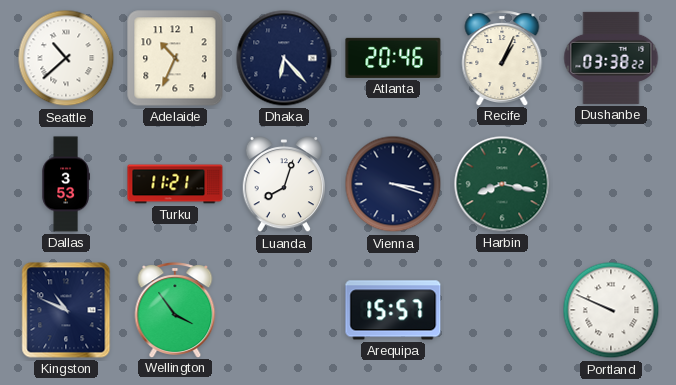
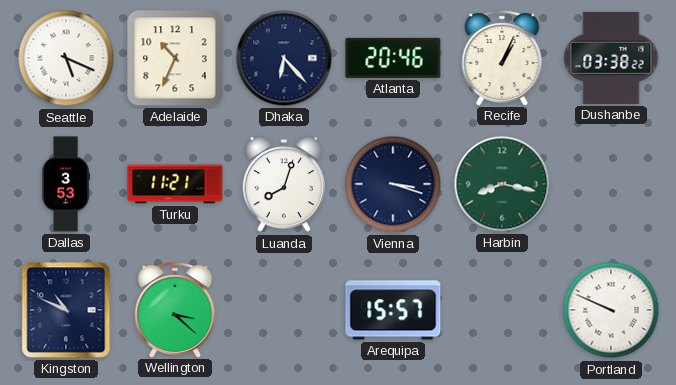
Seattle: 10:38 -> 5:19 (66, 58)
Wellington: 3:54 -> 3:22 (175, 310)
